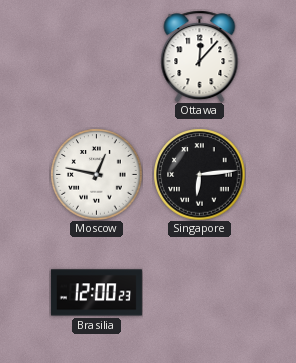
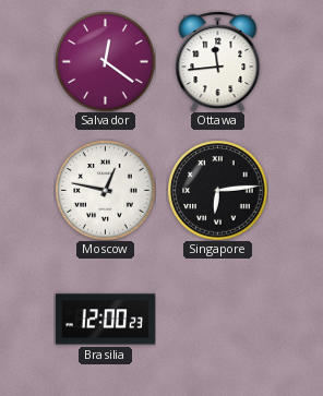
Salvador: none -> 12:21 (105, 61)
Ottawa: 12:07 -> 11:44 (218, 61)
